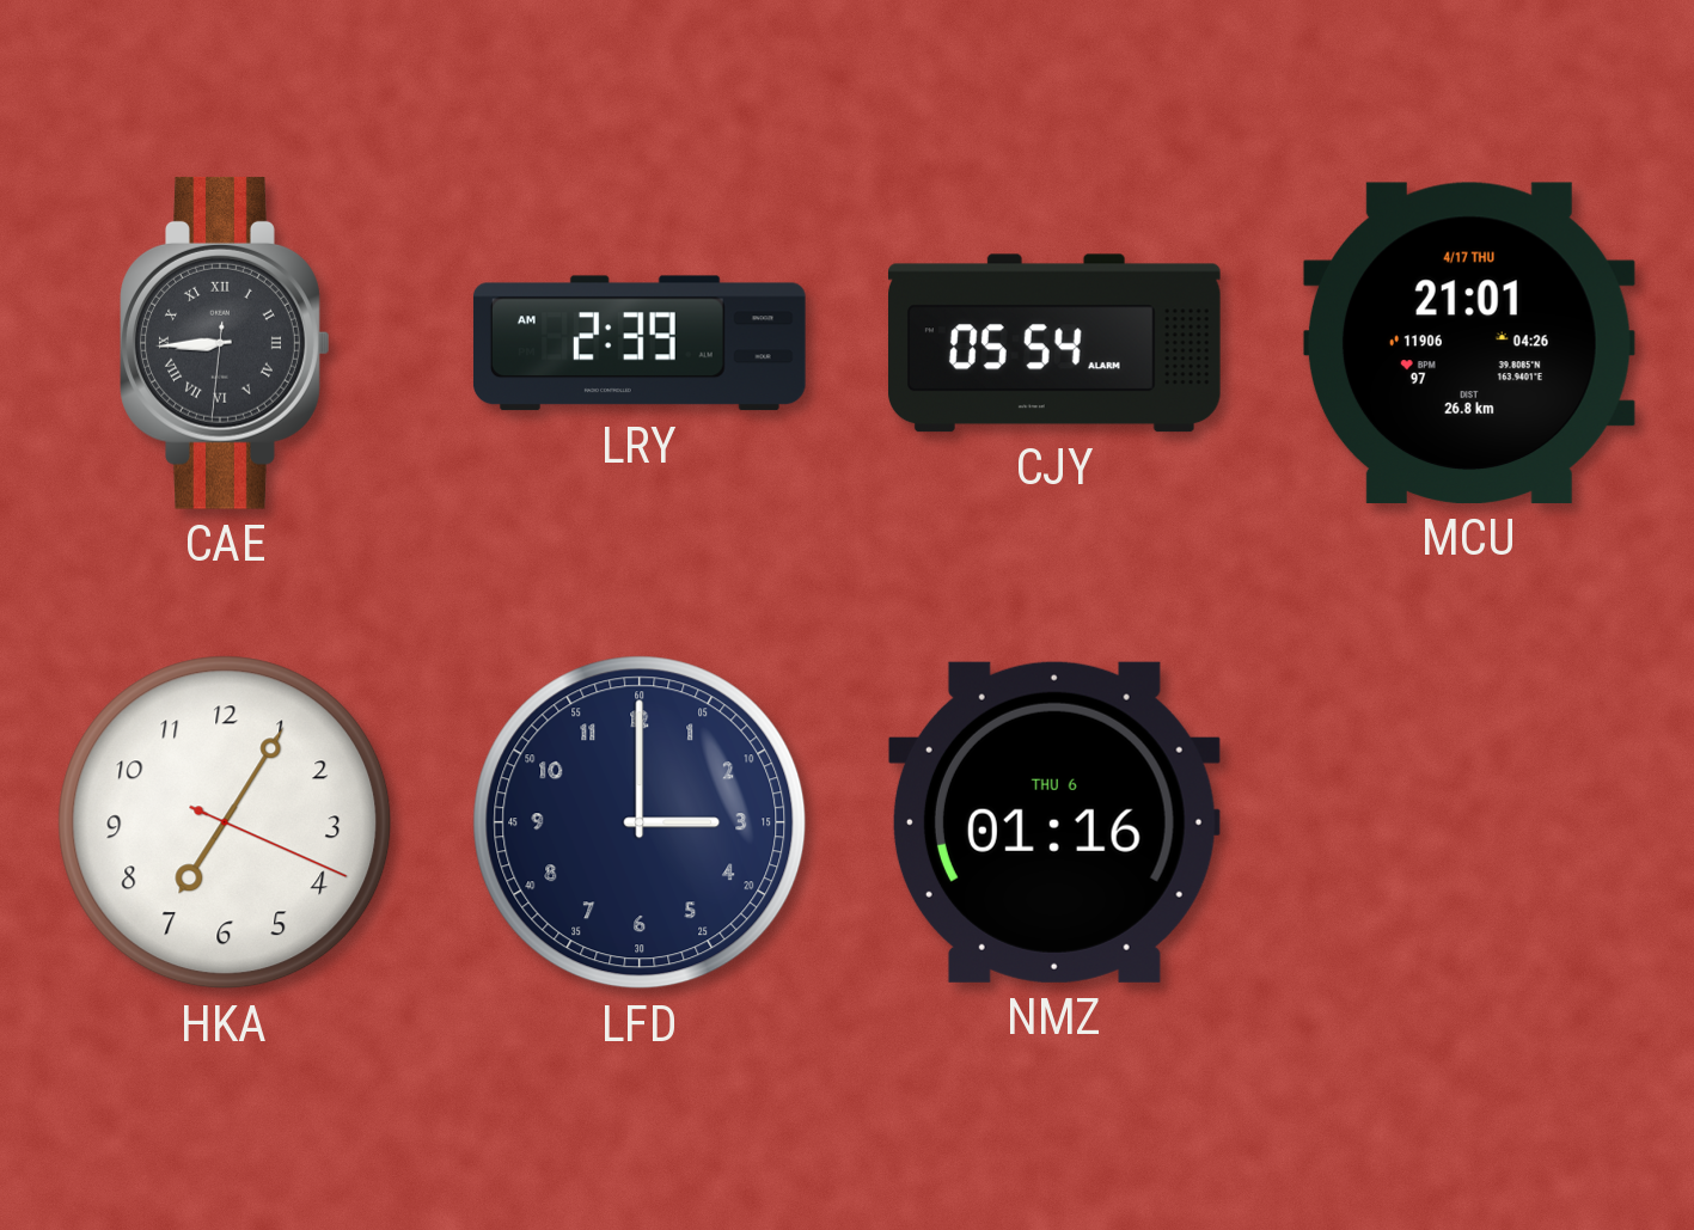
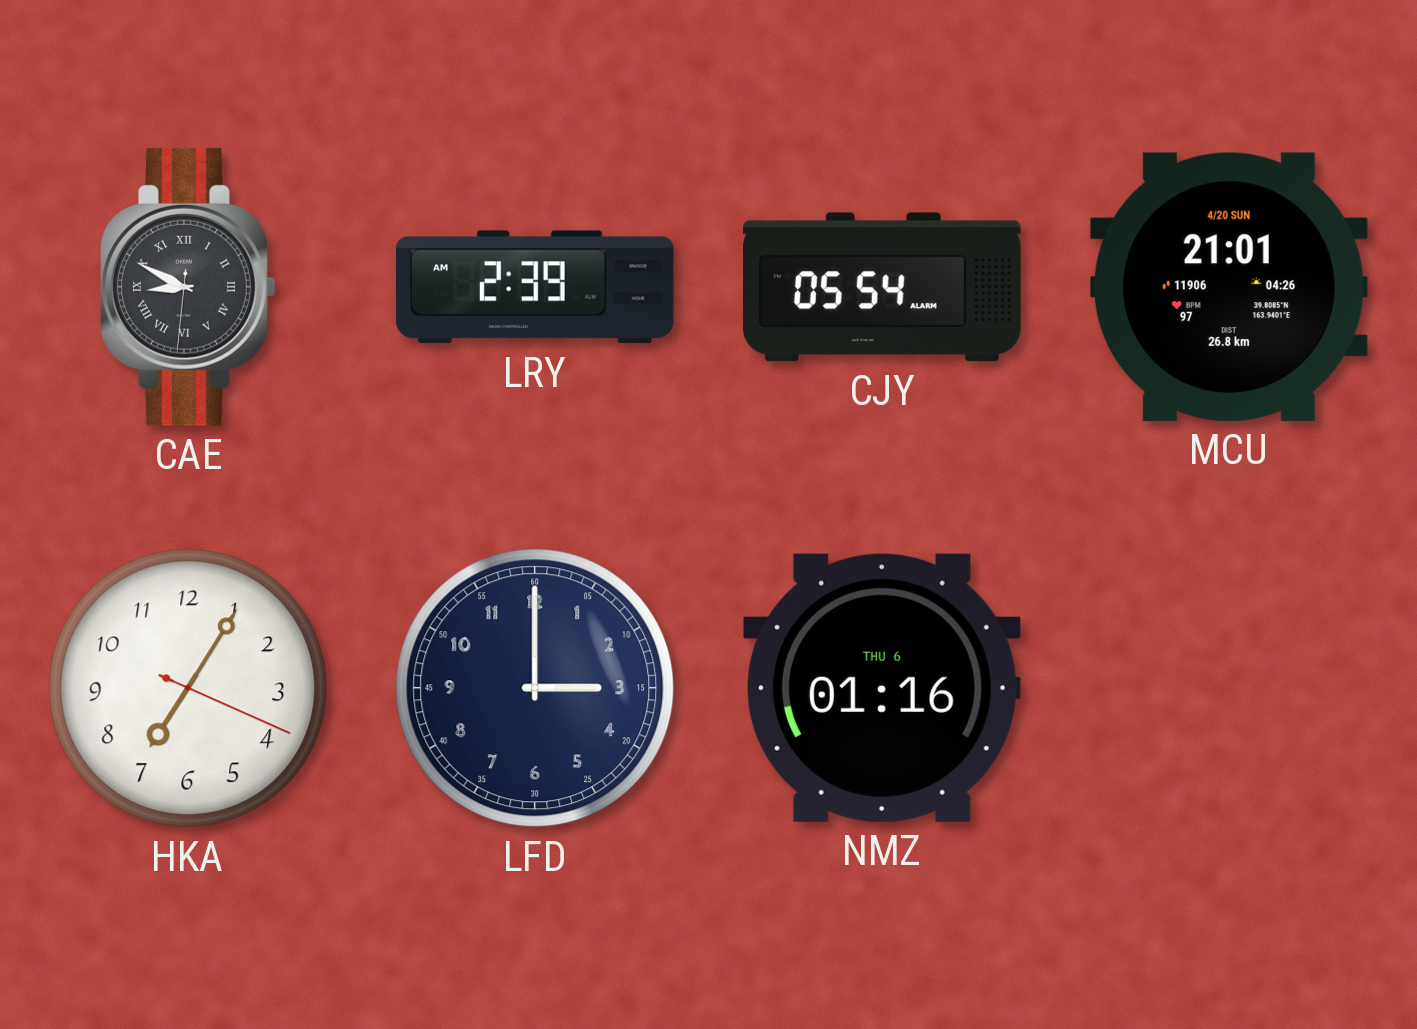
CAE: 8:44 -> 8:49 (188, 287)
MCU date: 4/17 THU -> 4/20 SUN (1229, 287)
